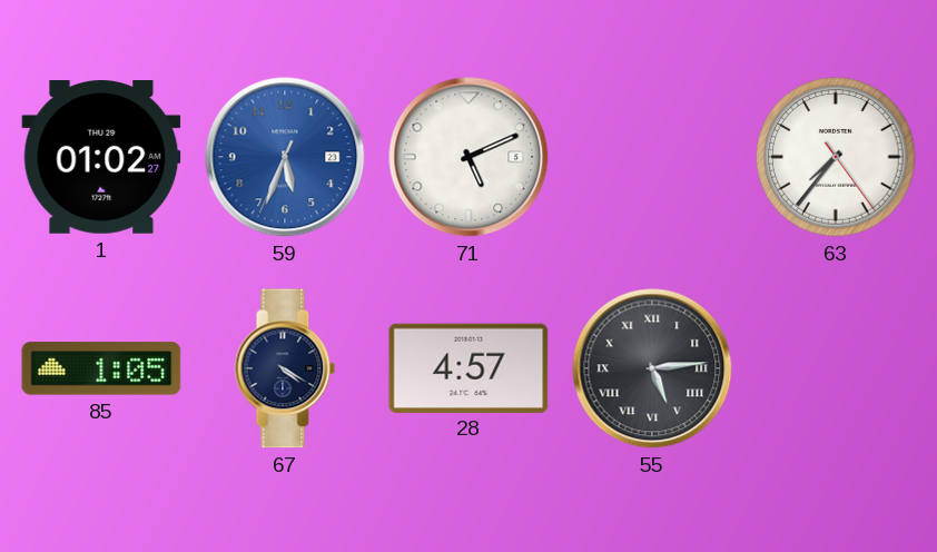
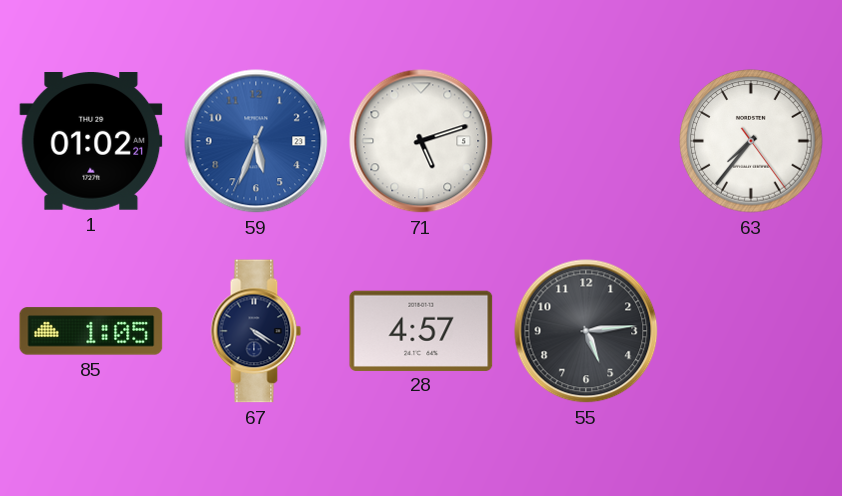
1: 01:02:27 -> 01:02:21 (91, 142)
71: 5:11 -> 5:12 (421, 141)
55 numerals: Roman -> Arabic (586, 331)
